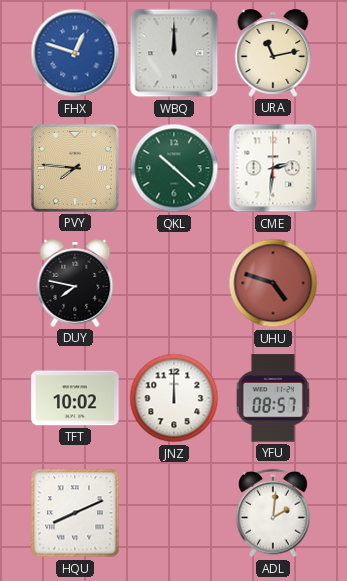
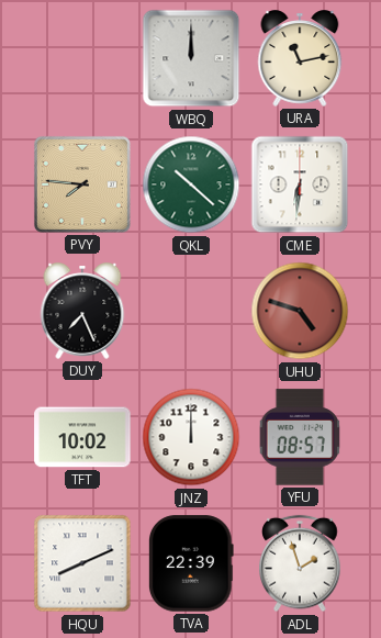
FHX: 12:48 -> none (75, 53)
CME: 2:31 -> 6:31 (300, 184)
DUY: 7:47 -> 7:26 (82, 311)
TVA: none -> 22:39 (191, 563)
ADL: 2:01 -> 1:57 (300, 563)
